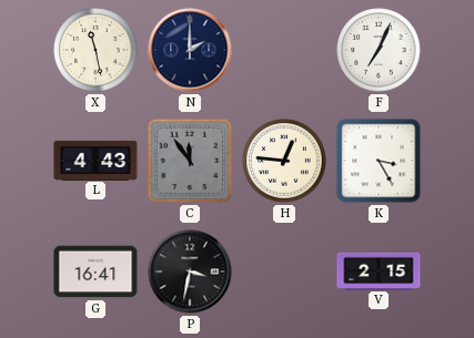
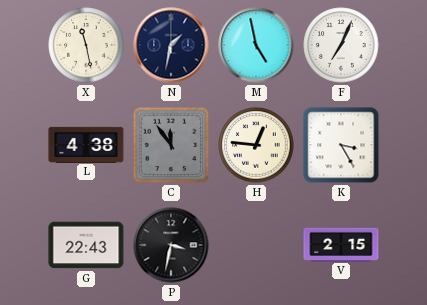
N: 2:00 -> 1:32 (171, 45)
M: none -> 4:58 (256, 45)
L: 4:43 -> 4:38 (86, 144)
G: 16:41 -> 22:43 (86, 245)
